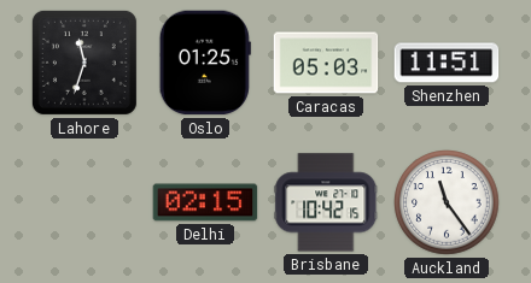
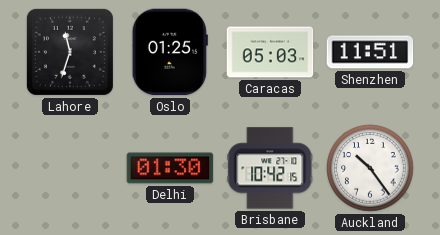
Delhi: 02:15 -> 01:30 (170, 168)
Auckland: 11:24 -> 10:24 (370, 168)
